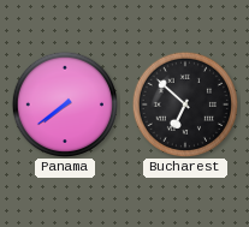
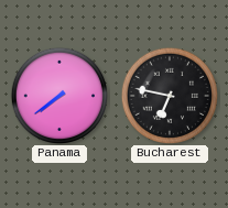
Bucharest: 6:52 -> 6:47 (169, 95)
